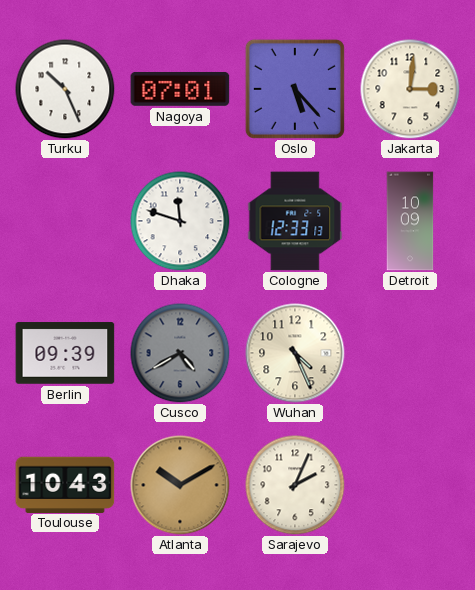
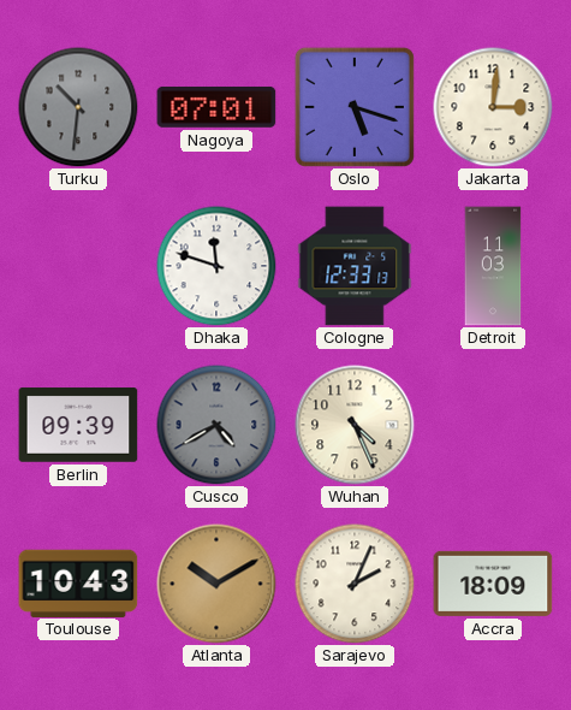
Turku: 10:26 -> 10:31 (78, 107)
Turku dial: white -> grey (78, 107)
Oslo: 5:23 -> 5:18 (355, 107)
Detroit: 10:09 -> 11:03 (493, 266)
Accra: none -> 18:09 (493, 584)
